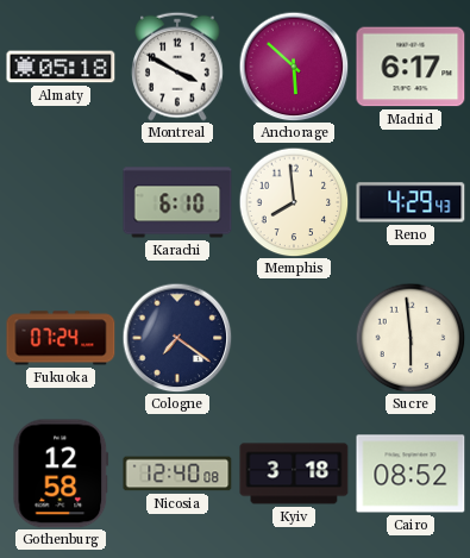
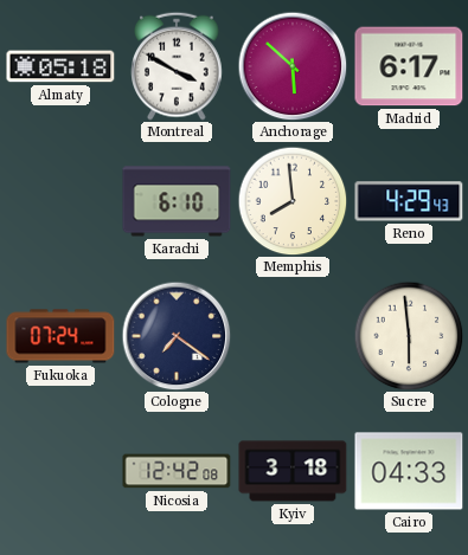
Gothenburg: 12:58 -> none (61, 474)
Nicosia: 12:40 -> 12:42 (177, 471)
Cairo: 08:52 -> 04:33 (409, 471)
